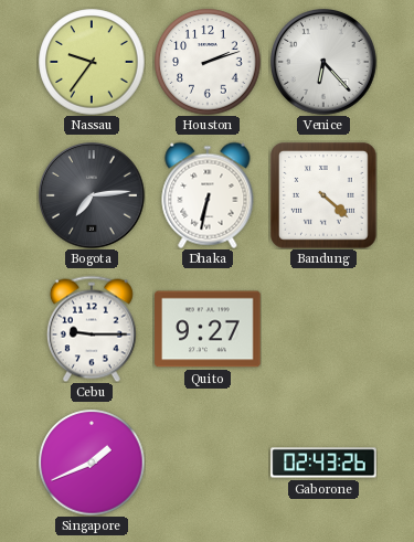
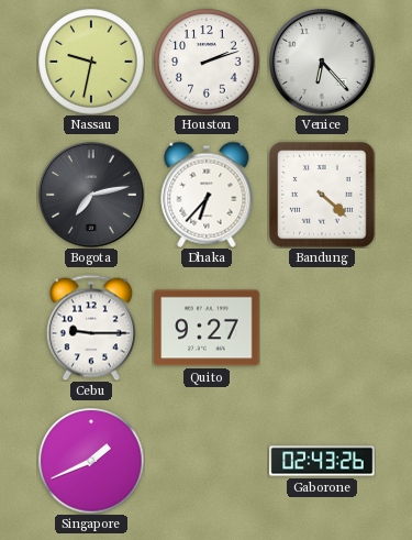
Nassau: 9:36 -> 9:32 (91, 62)
Bogota: 7:14 -> 7:13 (92, 196)
Dhaka: 6:32 -> 6:37 (207, 195)
